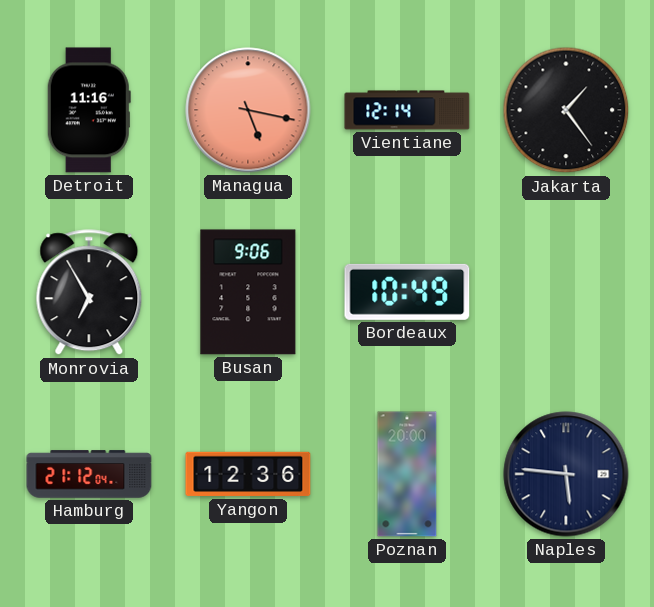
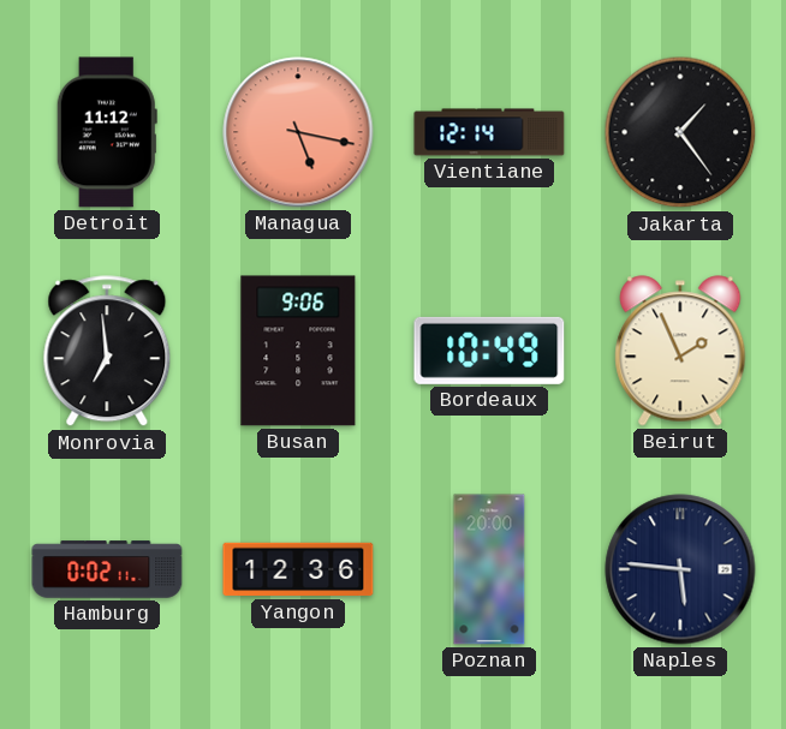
Detroit: 11:16 -> 11:12 (107, 132)
Monrovia: 6:55 -> 6:59 (107, 352)
Beirut: none -> 1:56 (680, 351)
Hamburg: 21:12 -> 0:02 (107, 569)
